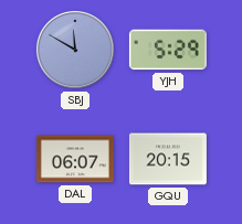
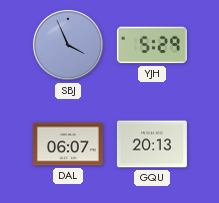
SBJ: 11:50 -> 3:56 (68, 45)
GQU: 20:15 -> 20:13 (152, 144)
